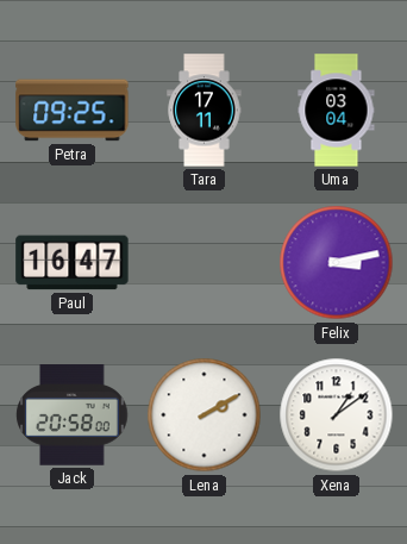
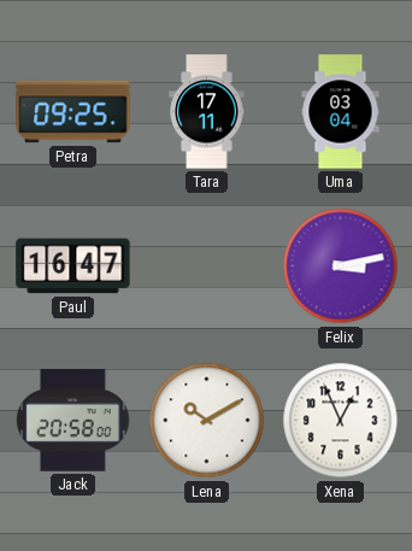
Lena: 2:10 -> 10:10 (207, 421)
Xena: 1:09 -> 12:56 (341, 421)
